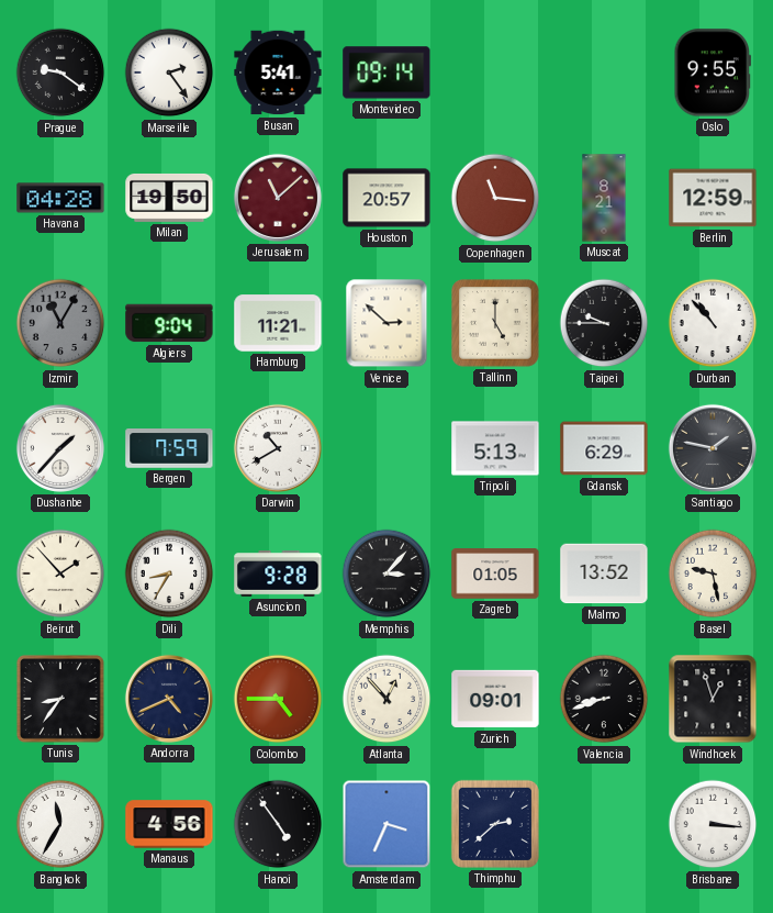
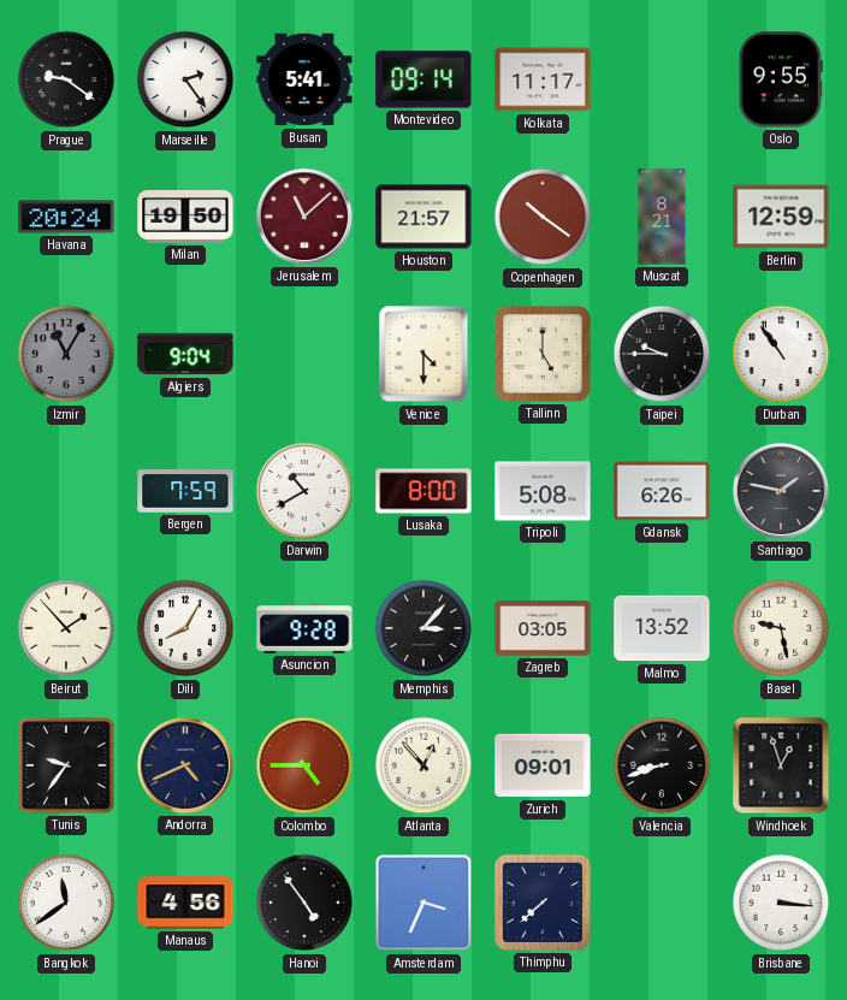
Kolkata: none -> 11:17 (543, 79)
Havana: 04:28 -> 20:24 (66, 217)
Houston: 20:57 -> 21:57 (423, 217)
Copenhagen: 11:16 -> 10:21 (543, 217)
Hamburg: 11:21 -> none (278, 323)
Venice: 2:52 -> 4:30 (423, 354)
Durban: 10:53 -> 10:54 (781, 354)
Dushanbe: 1:37 -> none (60, 448)
Lusaka: none -> 8:00 (423, 491)
Tripoli: 5:13 -> 5:08 (543, 491)
Gdansk: 6:29 -> 6:26 (662, 491)
Dili: 8:35 -> 8:05 (185, 628)
Zagreb: 01:05 -> 03:05 (543, 628)
Tunis: 8:36 -> 9:36 (66, 765)
Bangkok: 11:35 -> 11:39 (66, 903)
Thimphu: 2:38 -> 7:38 (543, 903)
